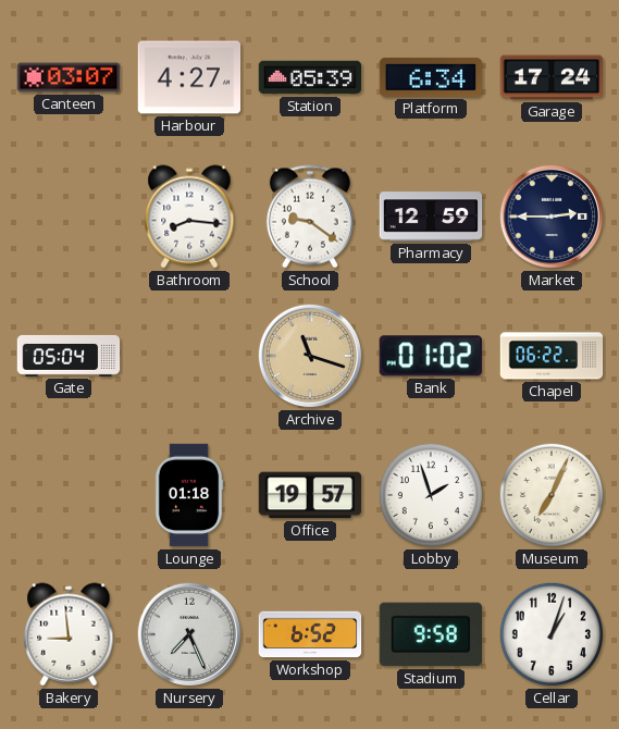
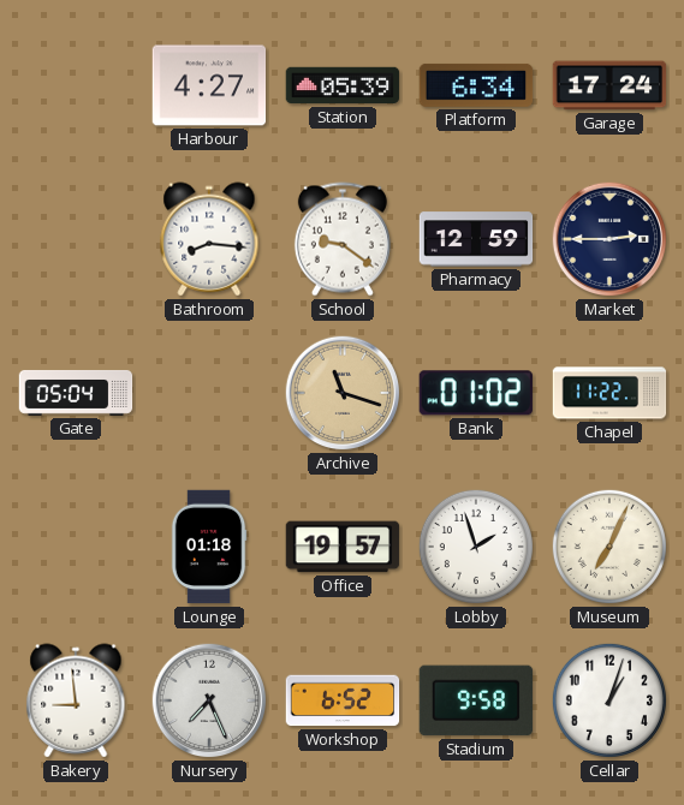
Canteen: 03:07 -> none (69, 77)
Chapel: 06:22 -> 11:22 (609, 393)
